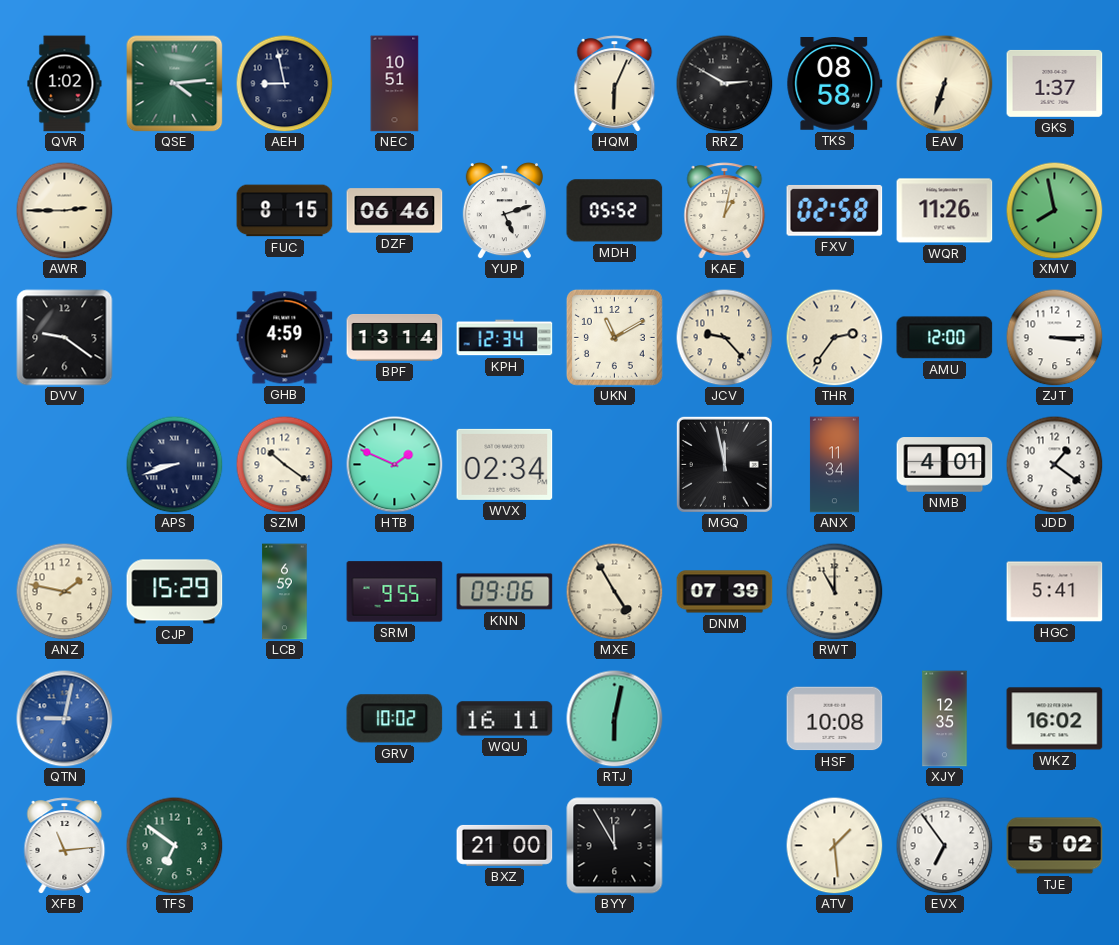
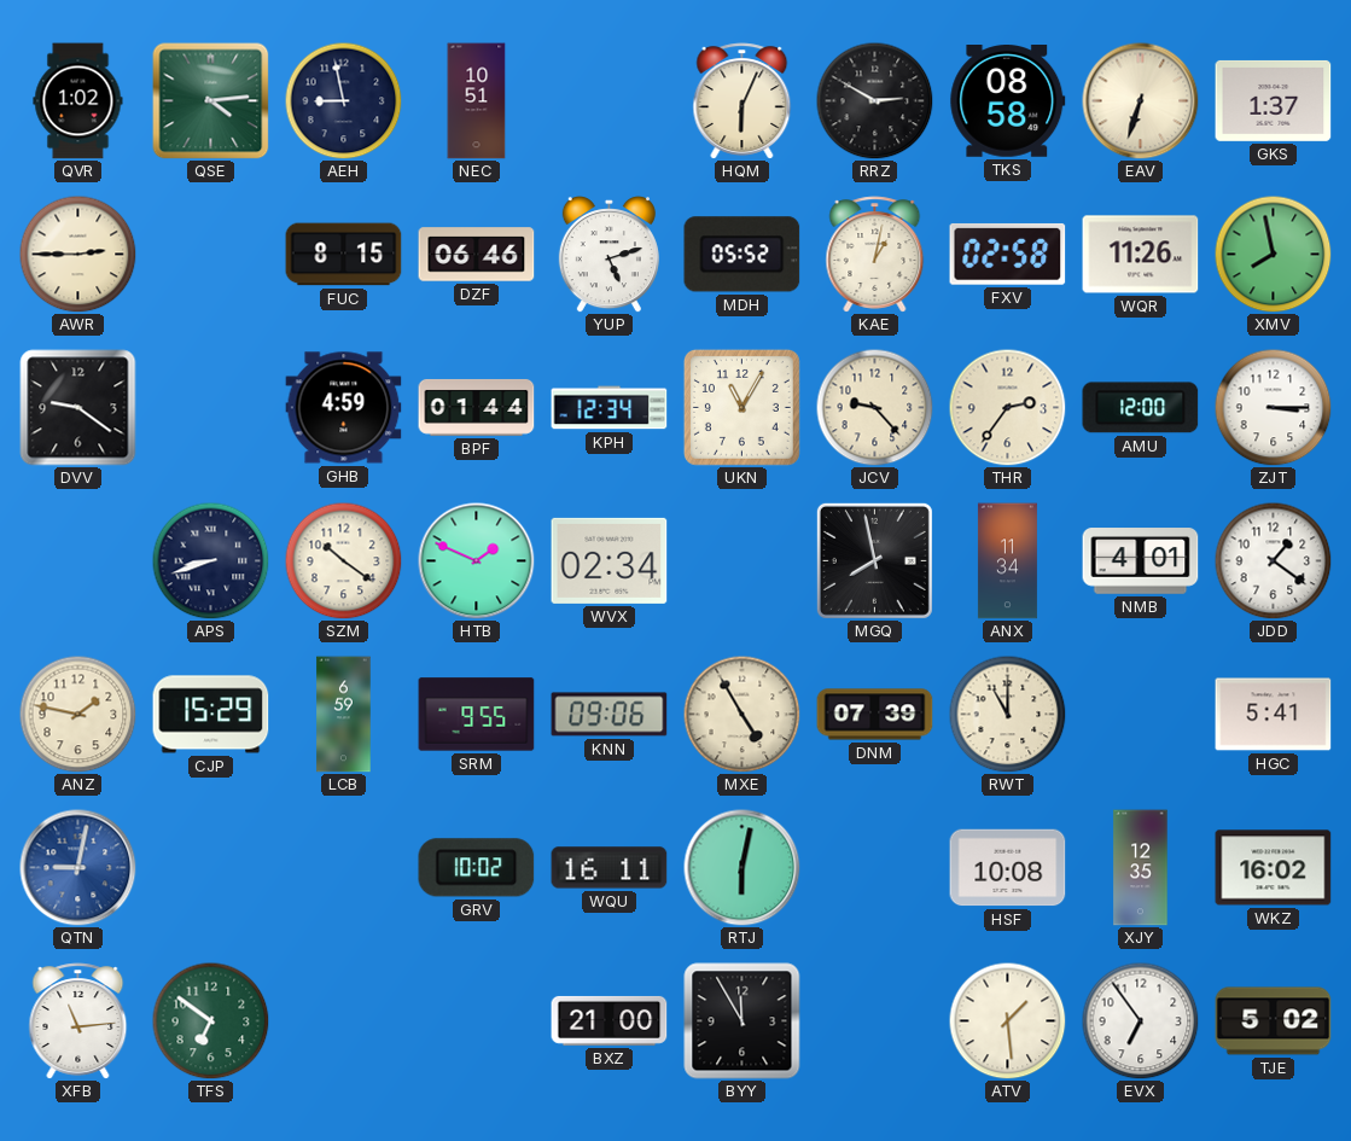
BPF: 13:14 -> 01:44 (477, 407)
UKN: 11:10 -> 11:05 (741, 407)
MGQ: 11:58 -> 7:58 (874, 560)
